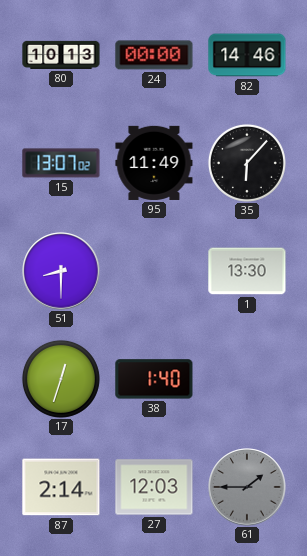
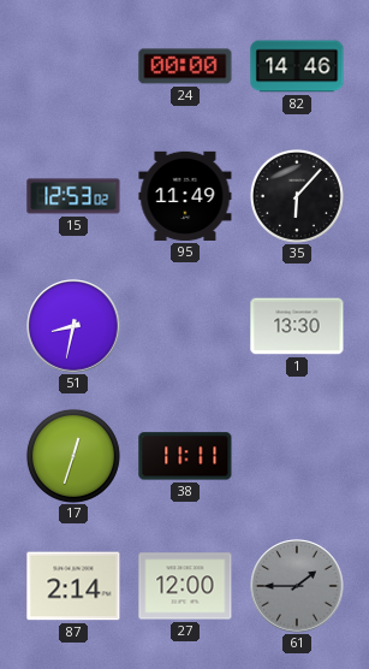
80: 10:13 -> none (61, 55)
15: 13:07 -> 12:53 (73, 196)
51: 8:30 -> 8:32 (73, 326)
38: 1:40 -> 11:11 (185, 456)
27: 12:03 -> 12:00 (185, 586)
